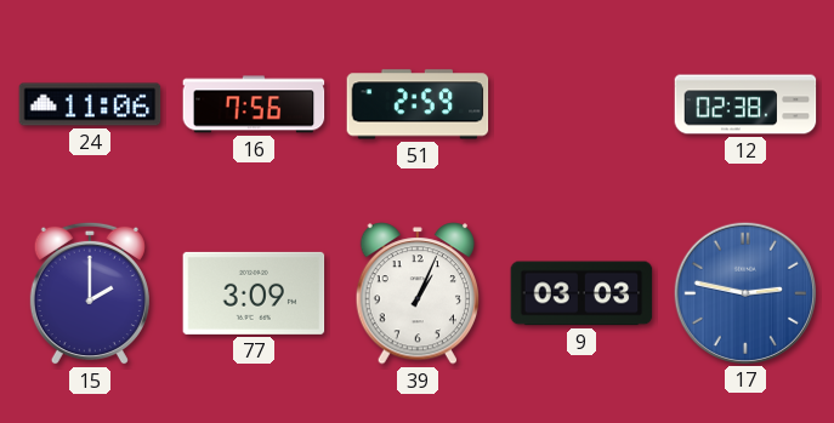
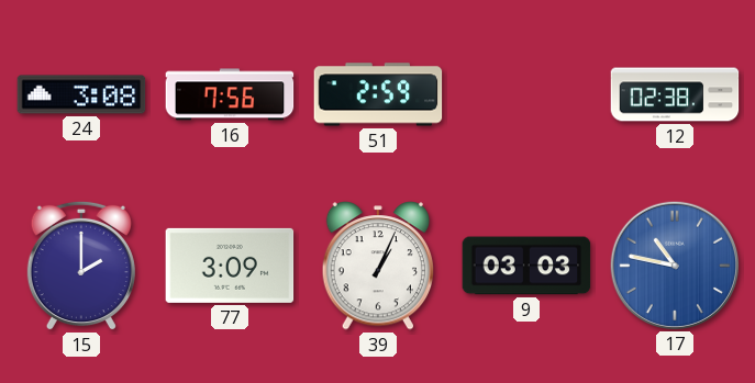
24: 11:06 -> 3:08 (81, 94)
17: 2:47 -> 10:47 (674, 264)
